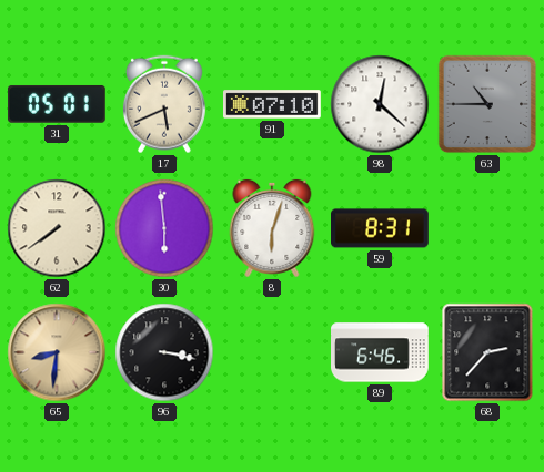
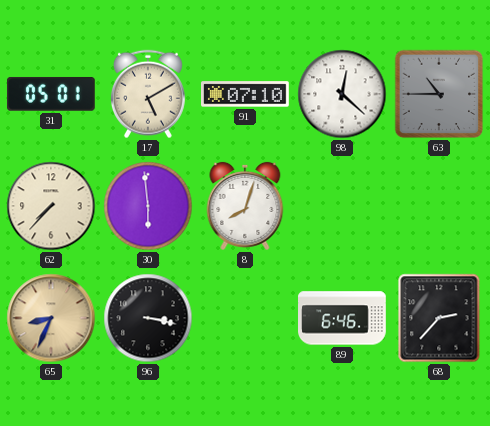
17: 5:41 -> 5:10 (148, 94)
62: 7:39 -> 7:37 (51, 206)
8: 6:03 -> 8:03 (245, 206)
59: 8:31 -> none (381, 228)
65: 8:31 -> 8:34 (51, 318)
